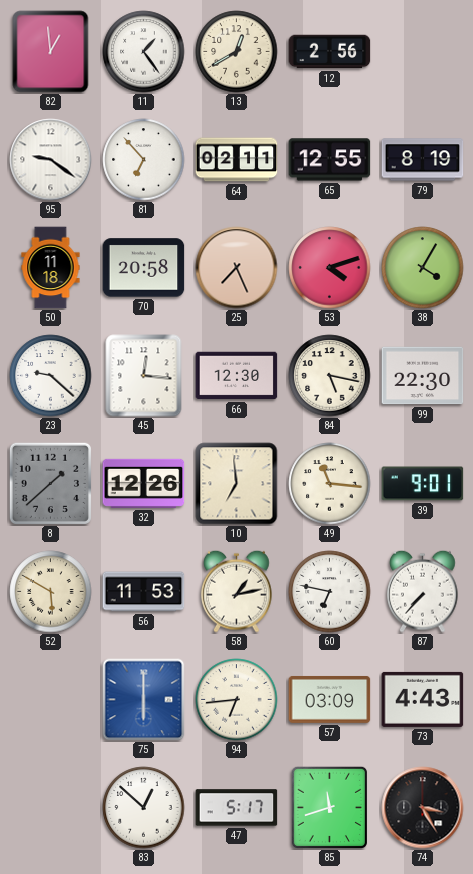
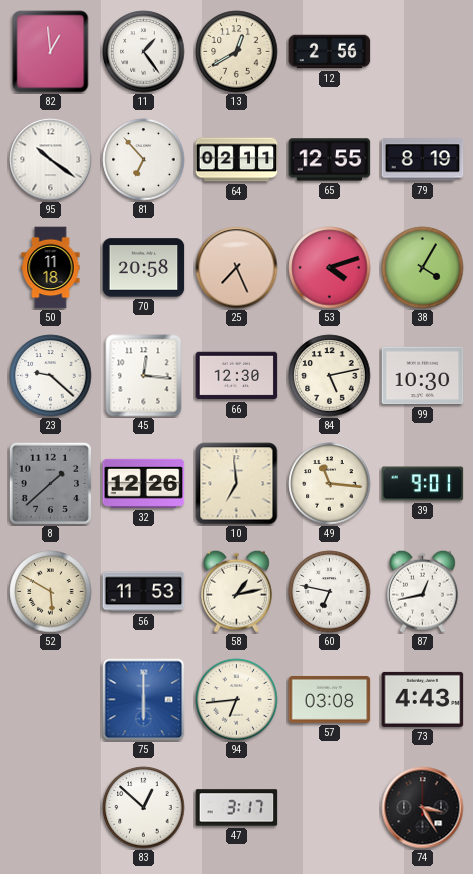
95: 9:21 -> 10:21 (51, 160)
84: 5:17 -> 5:13 (330, 376)
99: 22:30 -> 10:30 (423, 376)
87: 7:37 -> 12:43 (423, 591)
57: 03:09 -> 03:08 (330, 699)
47: 5:17 -> 3:17 (237, 808)
85: 11:42 -> none (329, 807)
